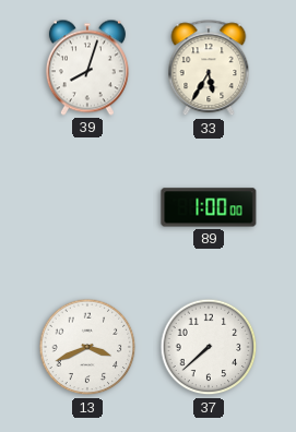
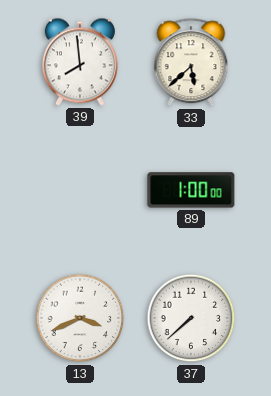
39: 8:03 -> 7:59 (80, 62)
33: 5:35 -> 5:38 (191, 63)
